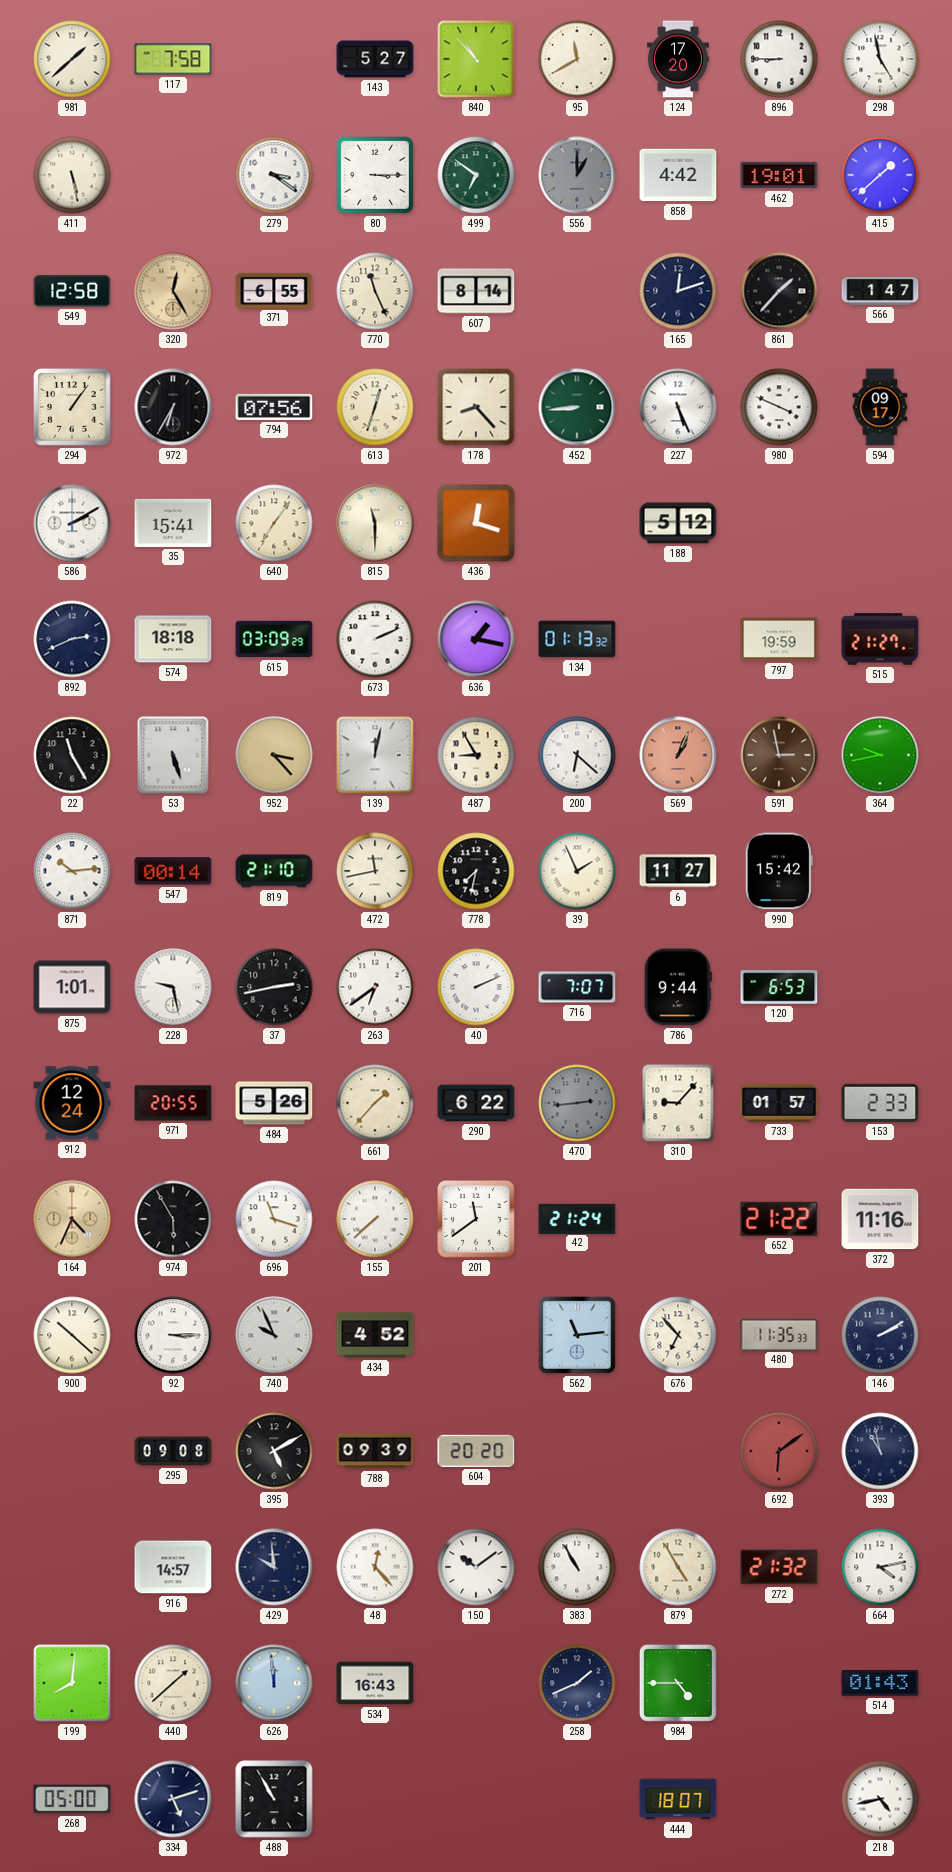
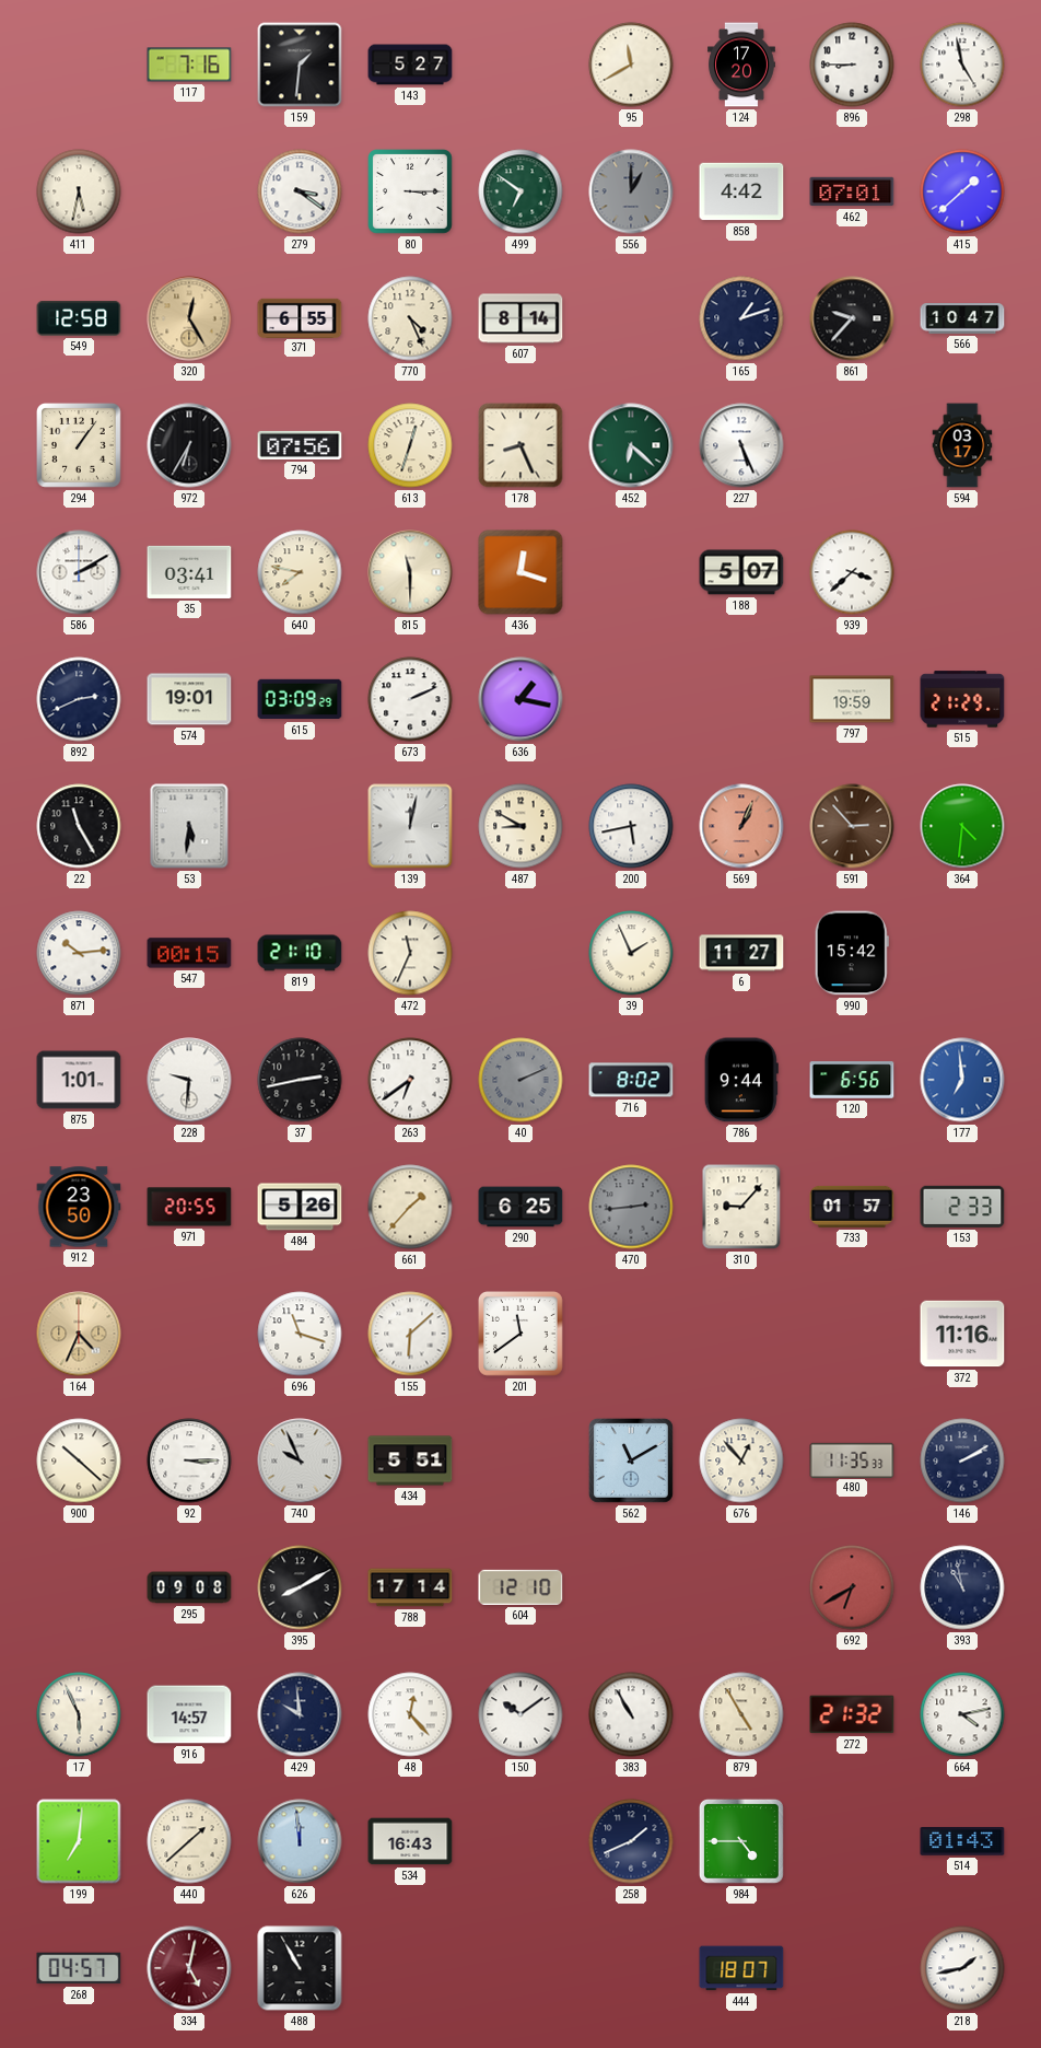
981: 1:38 -> none (72, 59)
117: 7:58 -> 7:16 (189, 65)
159: none -> 1:31 (300, 65)
840: 10:53 -> none (476, 59)
411: 5:28 -> 5:32 (79, 191)
462: 19:01 -> 07:01 (852, 191)
770: 11:26 -> 4:26 (410, 318)
165: 12:12 -> 1:12 (741, 318)
861: 1:37 -> 9:37 (852, 318)
566: 1:47 -> 10:47 (962, 319)
178: 8:23 -> 8:26 (520, 445)
452: 8:44 -> 6:22 (631, 445)
980: 3:49 -> none (779, 407)
594: 09:17 -> 03:17 (962, 445)
35: 15:41 -> 03:41 (189, 572)
640: 7:06 -> 7:47 (300, 572)
188: 5:12 -> 5:07 (741, 572)
939: none -> 3:38 (852, 572)
574: 18:18 -> 19:01 (189, 699)
134: 01:13 -> none (577, 639)
515: 21:27 -> 21:29 (962, 699)
53: 5:27 -> 5:31 (189, 826)
952: 3:23 -> none (274, 755)
487: 8:55 -> 8:50 (520, 826)
200: 6:22 -> 5:43 (631, 826)
591: 2:58 -> 2:53 (852, 826)
364: 9:43 -> 4:31 (962, 826)
547: 00:14 -> 00:15 (189, 953)
472: 11:43 -> 11:34 (410, 953)
778: 7:32 -> none (476, 871)
228: 9:28 -> 9:31 (189, 1080)
40 dial: white -> grey (520, 1080)
716: 7:07 -> 8:02 (631, 1080)
120: 6:53 -> 6:56 (852, 1080)
177: none -> 6:59 (962, 1080)
912: 12:24 -> 23:50 (79, 1207)
290: 6:22 -> 6:25 (520, 1207)
974: 5:55 -> none (173, 1219)
155: 7:38 -> 6:08 (410, 1334)
42: 21:24 -> none (577, 1218)
652: 21:22 -> none (779, 1219)
434: 4:52 -> 5:51 (410, 1461)
562: 11:14 -> 11:10 (631, 1461)
676: 6:53 -> 12:53 (741, 1461)
395: 5:10 -> 8:10 (300, 1587)
788: 09:39 -> 17:14 (410, 1587)
604: 20:20 -> 12:10 (520, 1587)
692: 6:09 -> 6:40 (852, 1587)
17: none -> 5:56 (79, 1714)
199: 8:01 -> 7:01 (79, 1841)
268: 05:00 -> 04:57 (79, 1968)
334: 5:12 -> 5:02 (189, 1968)
334 dial: navy -> burgundy (189, 1968)
218: 4:43 -> 1:43 (962, 1968)
